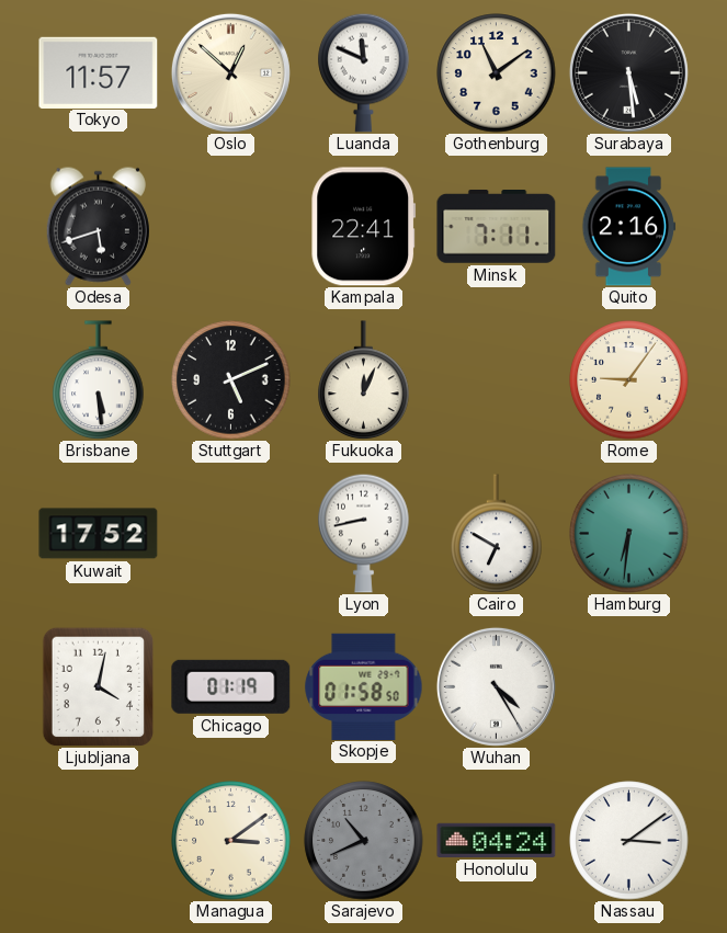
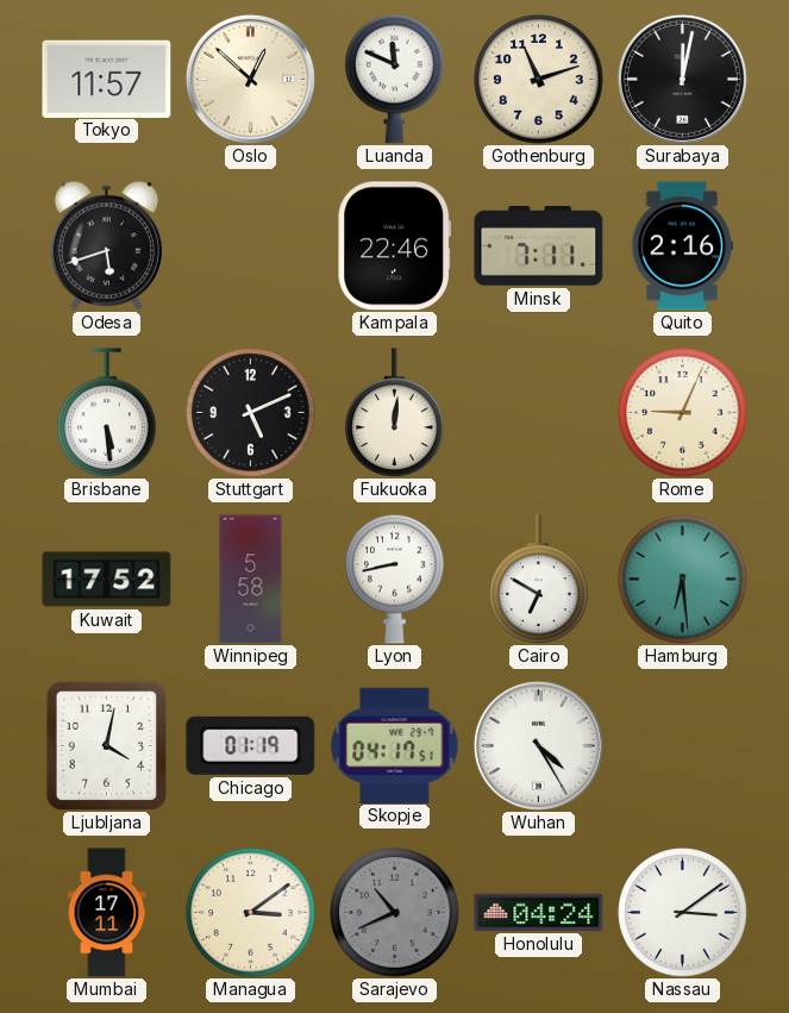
Gothenburg: 11:09 -> 11:12 (539, 80)
Surabaya: 5:29 -> 12:02 (682, 79)
Kampala: 22:41 -> 22:46 (395, 246)
Fukuoka: 12:04 -> 12:01 (395, 413)
Rome: 9:06 -> 9:04 (683, 413)
Winnipeg: none -> 5:58 (251, 580)
Hamburg: 6:31 -> 6:29 (683, 580)
Skopje: 01:58 -> 04:17 (395, 745)
Mumbai: none -> 17:11 (107, 913)
